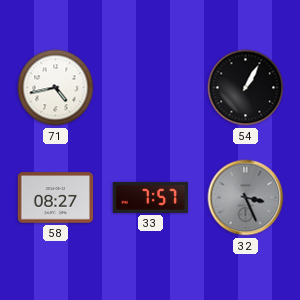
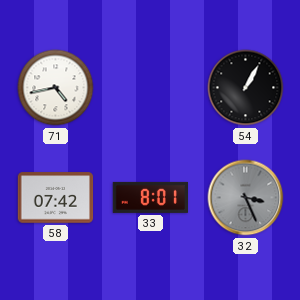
58: 08:27 -> 07:42 (56, 198)
33: 7:57 -> 8:01 (150, 197)
